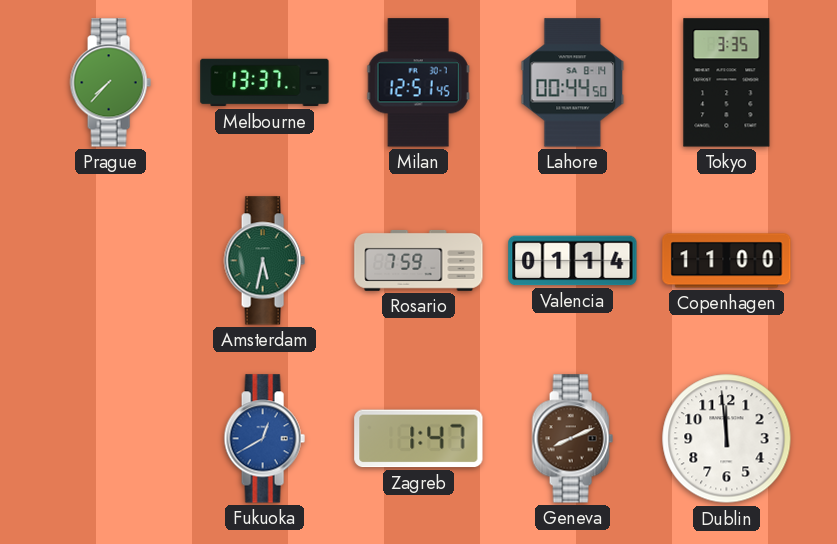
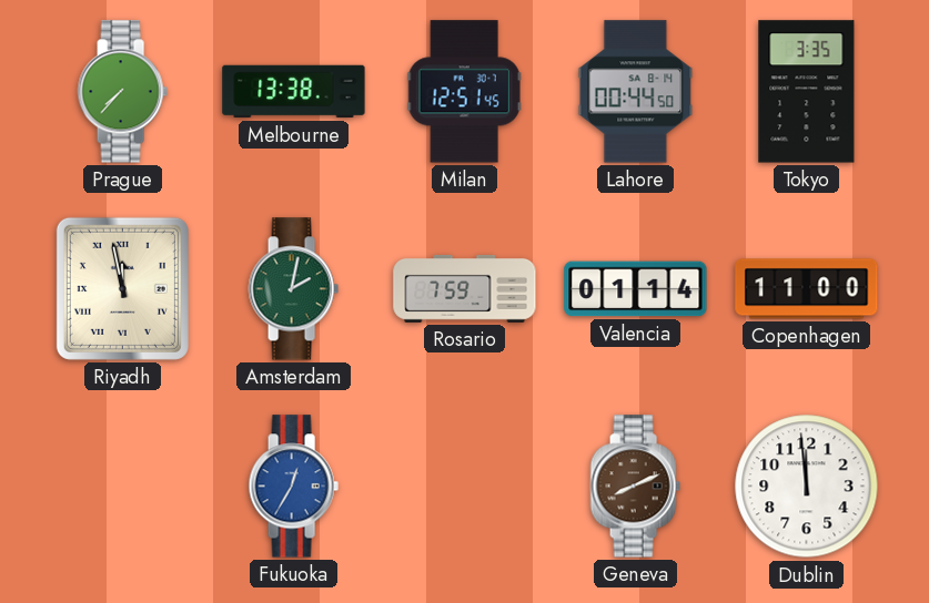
Melbourne: 13:37 -> 13:38 (294, 92)
Riyadh: none -> 11:58 (122, 288)
Amsterdam: 5:32 -> 2:02 (293, 289)
Fukuoka: 12:40 -> 12:35 (293, 487)
Zagreb: 1:47 -> none (419, 439)
